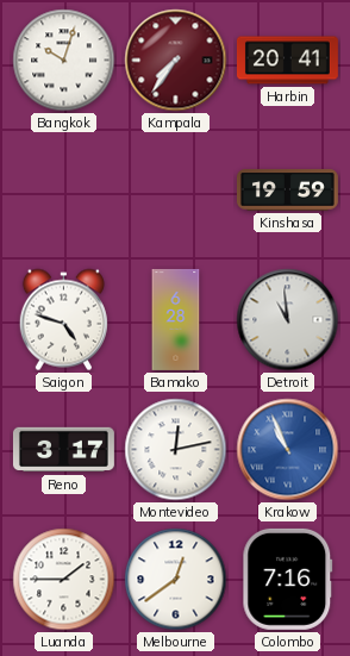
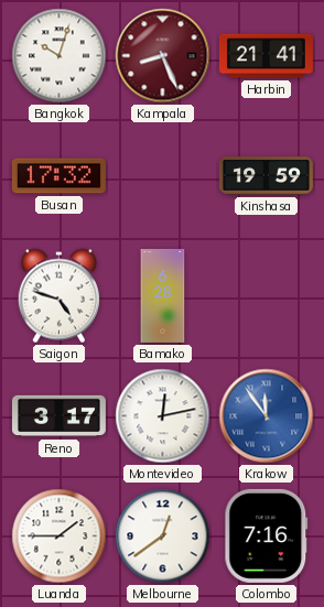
Kampala: 7:36 -> 8:26 (163, 56)
Harbin: 20:41 -> 21:41 (266, 56)
Busan: none -> 17:32 (58, 176)
Detroit: 10:59 -> none (288, 320)
Krakow: 10:56 -> 11:54 (267, 416)
